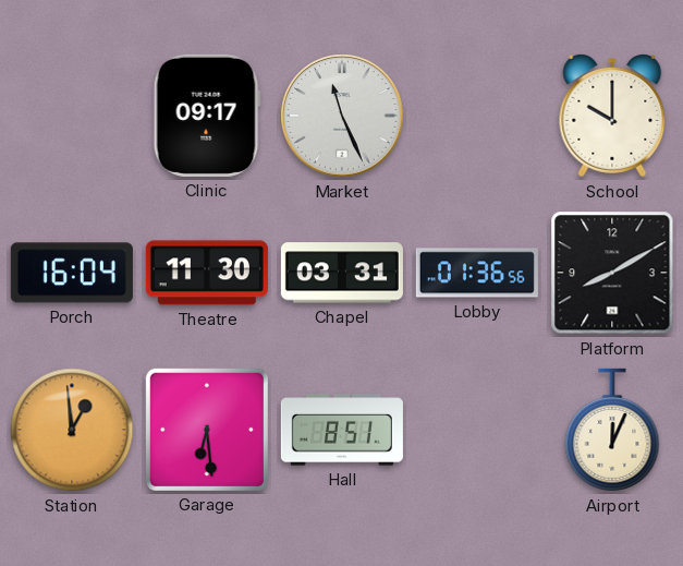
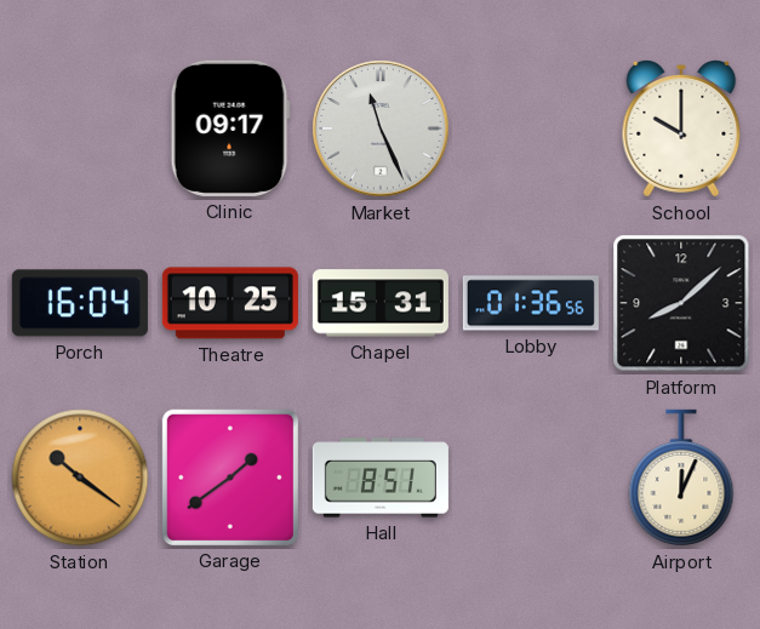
Theatre: 11:30 -> 10:25 (230, 303)
Chapel: 03:31 -> 15:31 (381, 303)
Platform: 8:10 -> 8:08 (681, 303)
Station: 12:59 -> 10:21 (80, 478)
Garage: 6:29 -> 1:39 (230, 478)
